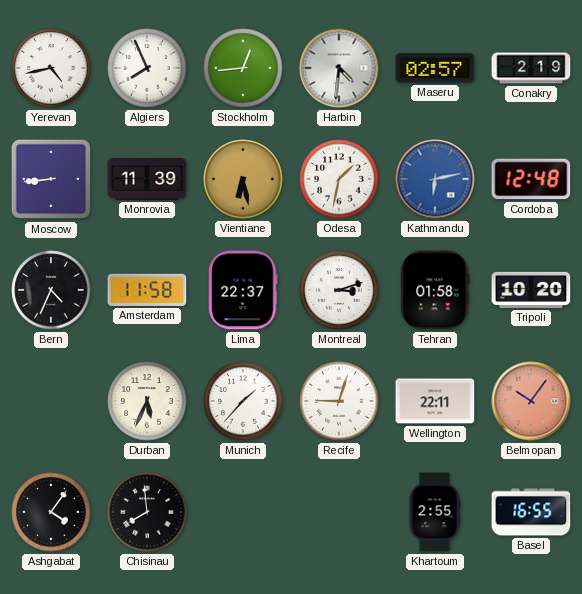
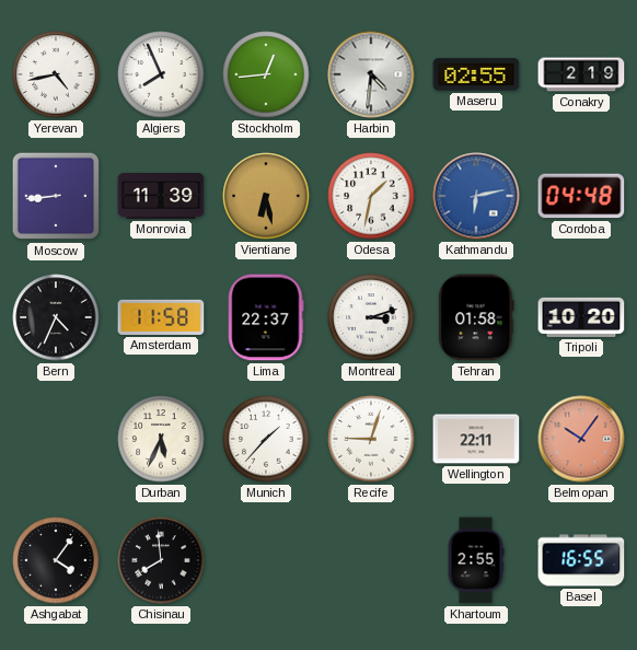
Maseru: 02:57 -> 02:55 (476, 74)
Cordoba: 12:48 -> 04:48 (581, 196)
